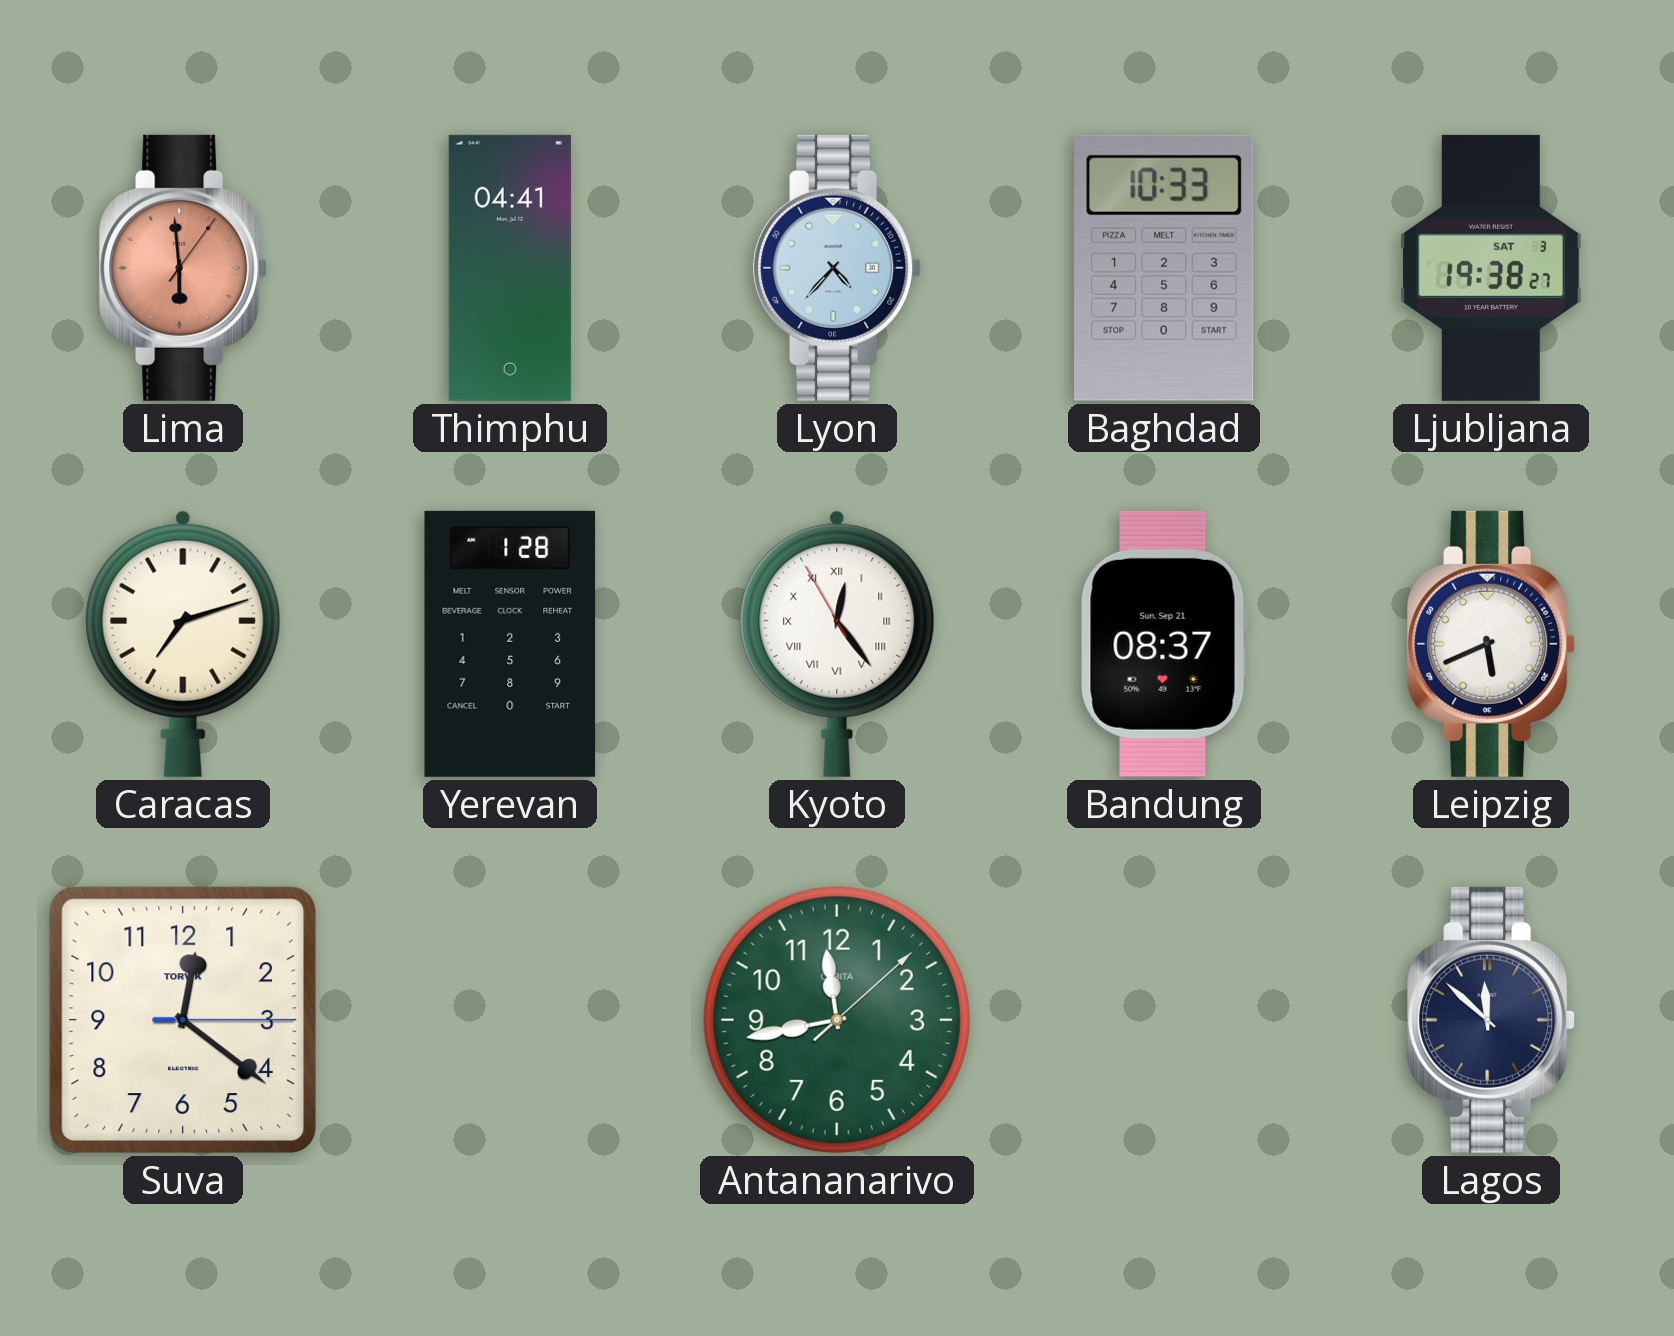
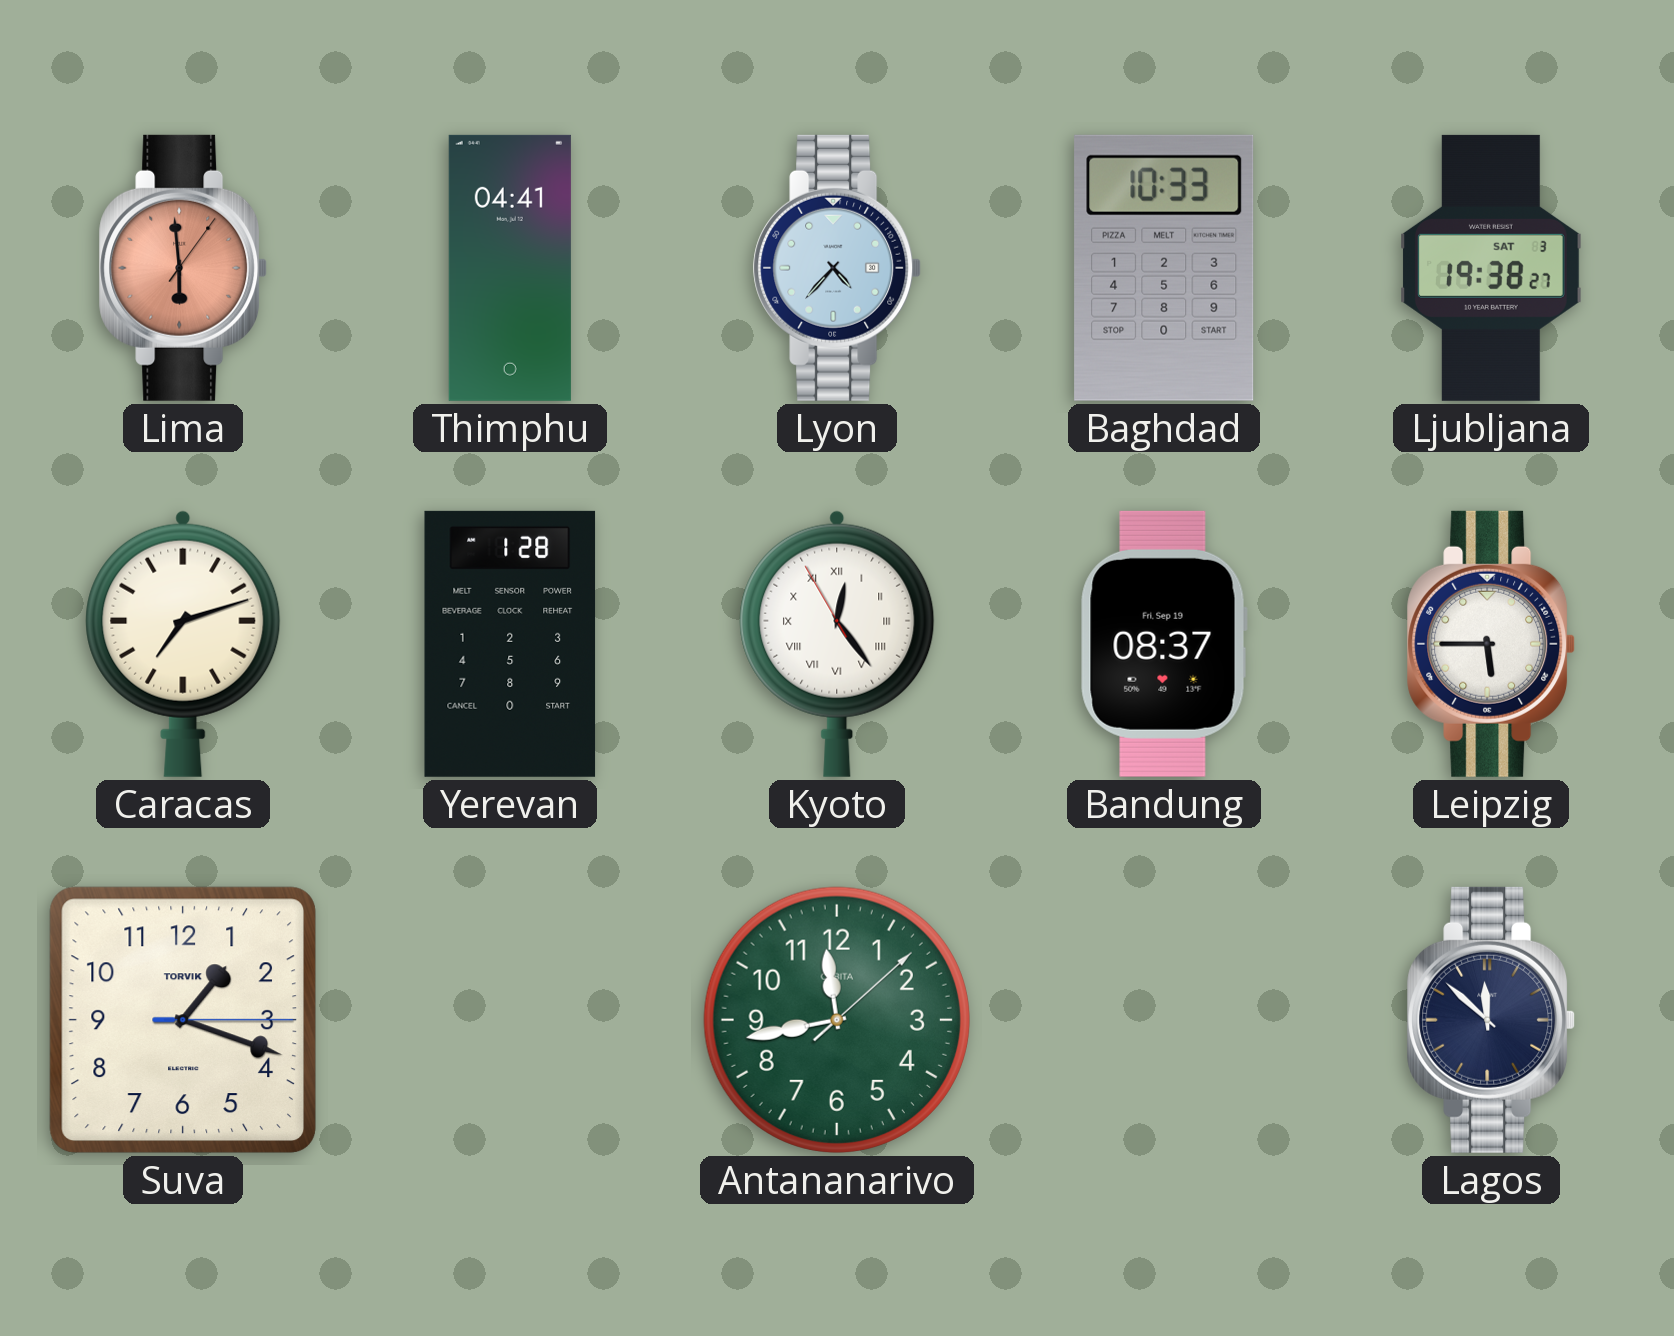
Bandung date: Sun, Sep 21 -> Fri, Sep 19 (1164, 644)
Leipzig: 5:41 -> 5:45 (1491, 644)
Suva: 12:21 -> 1:18 (183, 1020)
